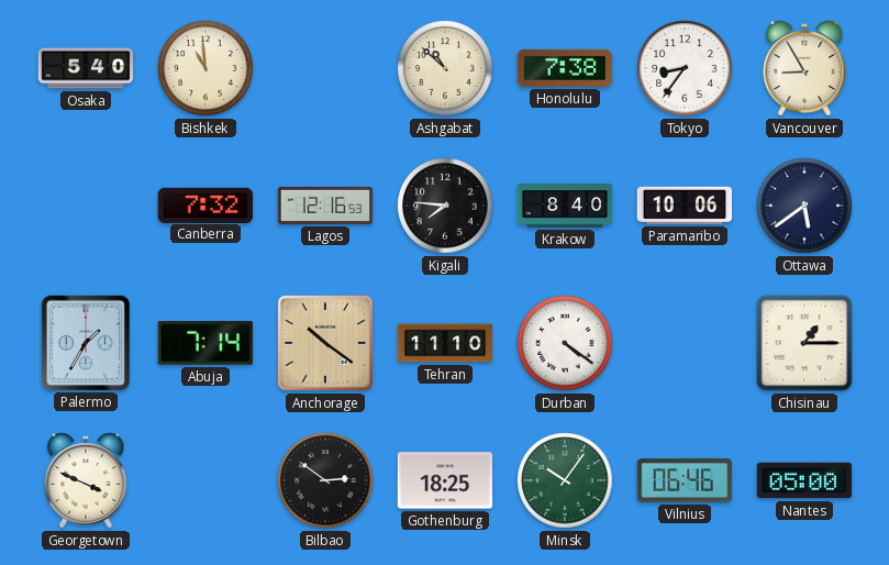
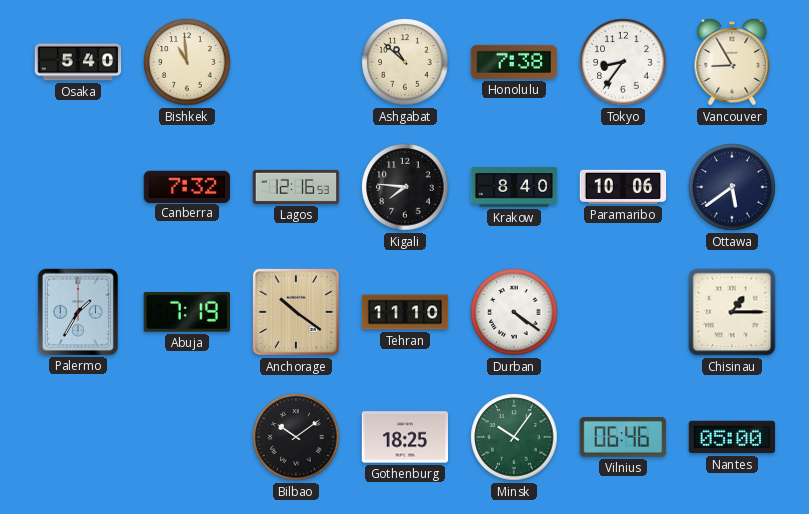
Abuja: 7:14 -> 7:19 (187, 312)
Georgetown: 3:49 -> none (86, 481)
Bilbao: 2:51 -> 10:09 (296, 437)
